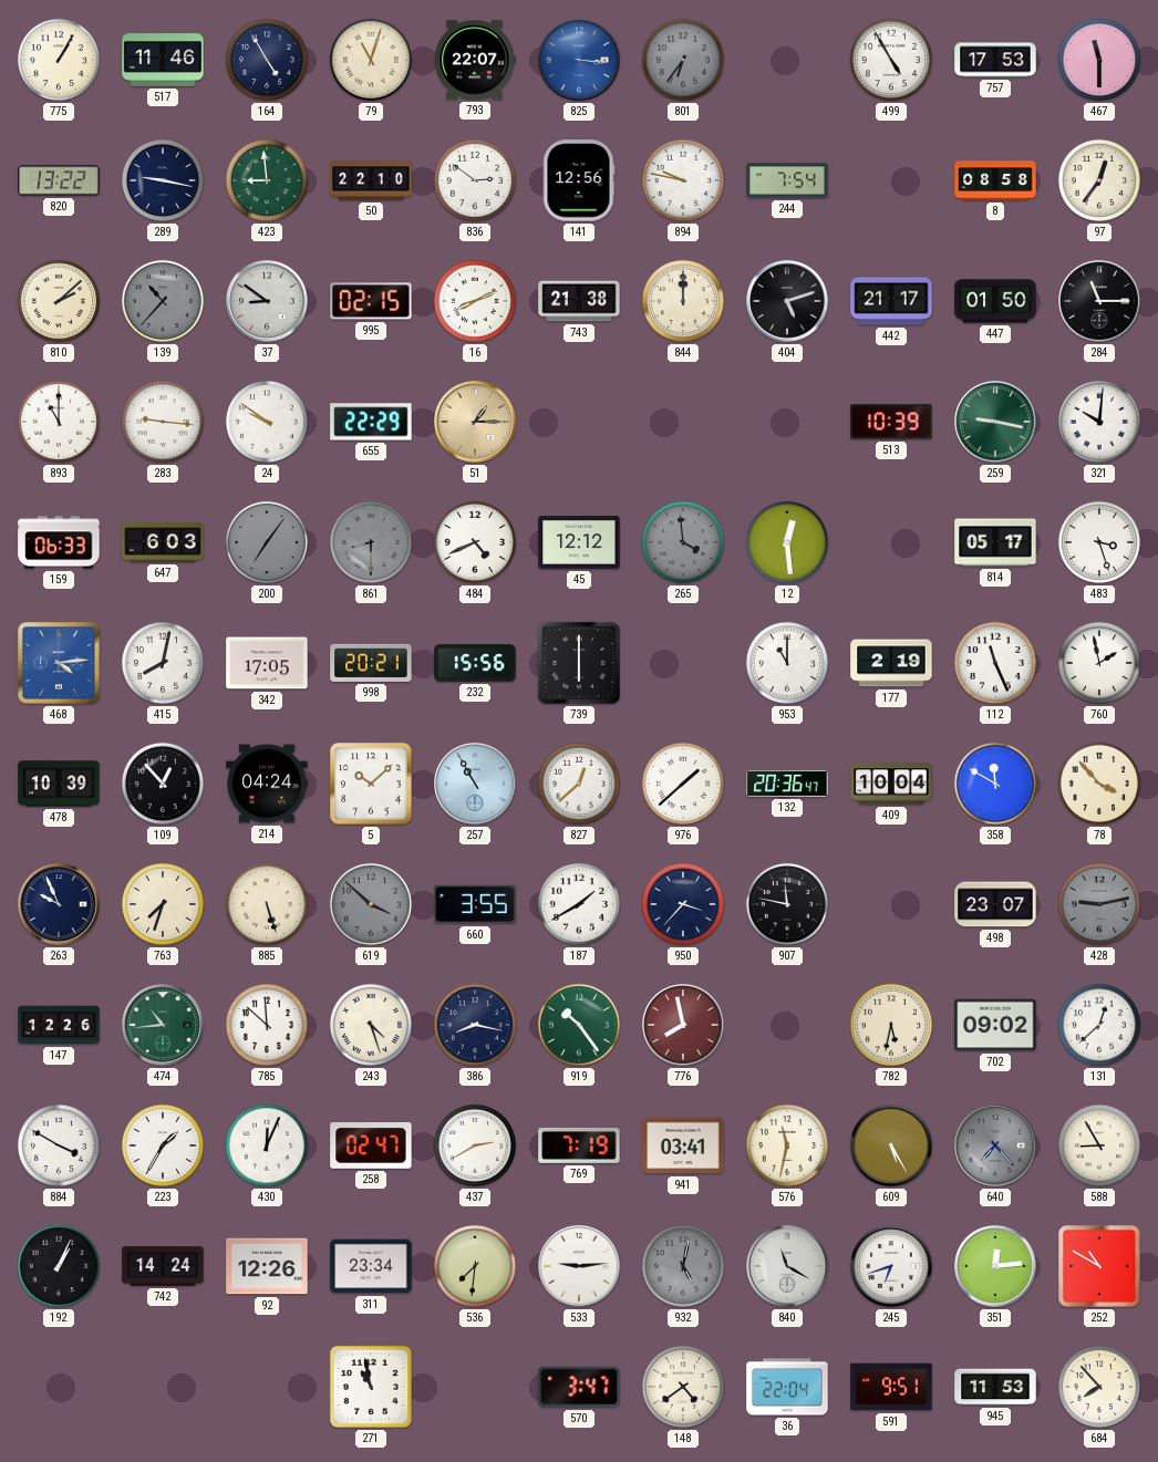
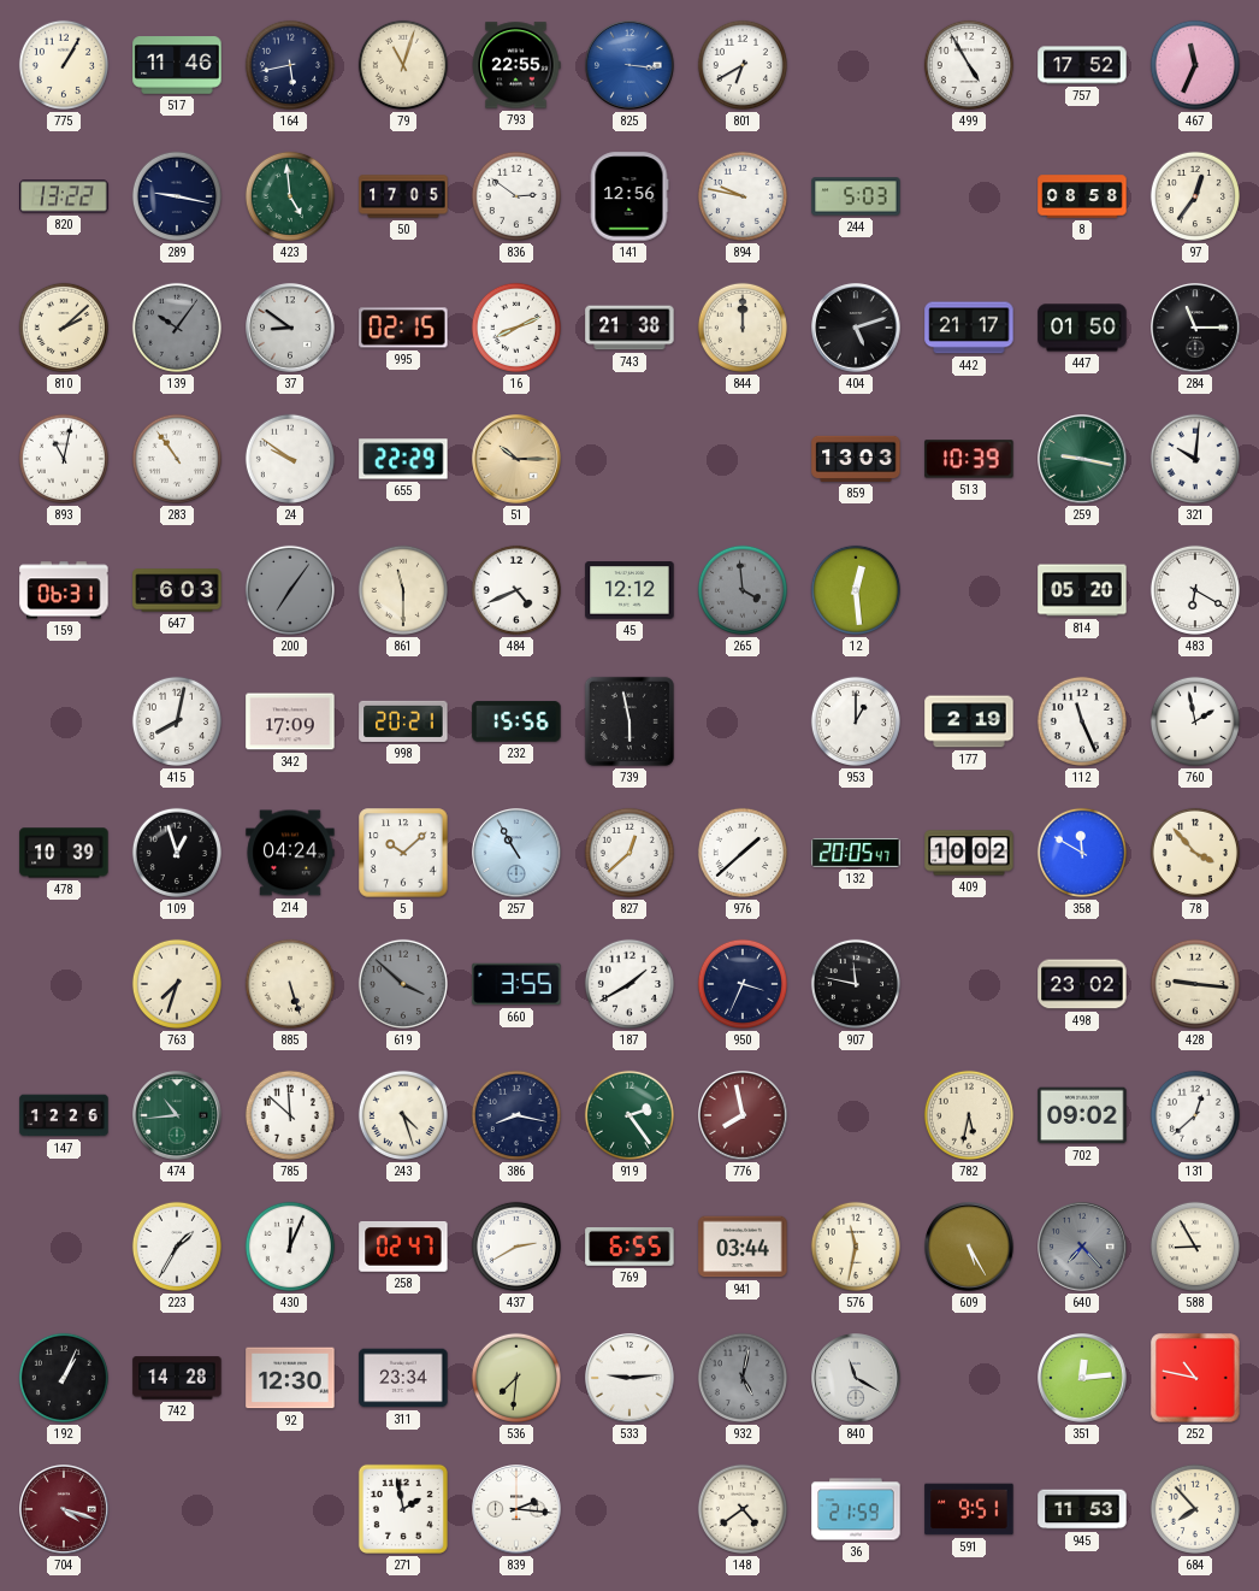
164: 4:55 -> 5:43 (290, 65)
793: 22:07 -> 22:55 (516, 65)
801: 6:36 -> 6:40 (743, 65)
801 dial: grey -> white (743, 65)
757: 17:53 -> 17:52 (1082, 65)
467: 11:30 -> 11:34 (1195, 65)
423: 8:59 -> 4:59 (290, 196)
50: 22:10 -> 17:05 (403, 196)
244: 7:54 -> 5:03 (856, 196)
139: 10:37 -> 10:06 (177, 328)
893: 11:00 -> 11:02 (64, 459)
283: 9:16 -> 10:54 (177, 459)
51: 1:15 -> 10:15 (516, 459)
859: none -> 13:03 (856, 459)
159: 06:33 -> 06:31 (64, 590)
861: 8:30 -> 11:30 (403, 590)
861 dial: grey -> cream (403, 590)
814: 05:17 -> 05:20 (1082, 590)
483: 3:27 -> 6:20 (1195, 590)
468: 4:14 -> none (59, 663)
342: 17:05 -> 17:09 (290, 721)
739: 6:00 -> 5:58 (629, 721)
953: 11:00 -> 1:00 (856, 721)
109: 12:53 -> 12:57 (177, 853)
132: 20:36 -> 20:05 (856, 853)
409: 10:04 -> 10:02 (969, 853)
263: 9:56 -> none (59, 904)
950: 3:37 -> 3:34 (743, 984)
498: 23:07 -> 23:02 (1082, 984)
428: 9:13 -> 9:16 (1195, 984)
428 dial: grey -> cream (1195, 984)
919: 10:24 -> 2:24 (629, 1115)
884: 3:50 -> none (59, 1145)
769: 7:19 -> 6:55 (629, 1247)
941: 03:41 -> 03:44 (743, 1247)
742: 14:24 -> 14:28 (177, 1378)
92: 12:26 -> 12:30 (290, 1378)
245: 6:42 -> none (891, 1266)
252: 10:50 -> 10:47 (1195, 1378)
704: none -> 4:18 (64, 1509)
271: 10:58 -> 1:58 (403, 1509)
839: none -> 2:16 (516, 1509)
570: 3:47 -> none (579, 1387)
36: 22:04 -> 21:59 (856, 1509)
